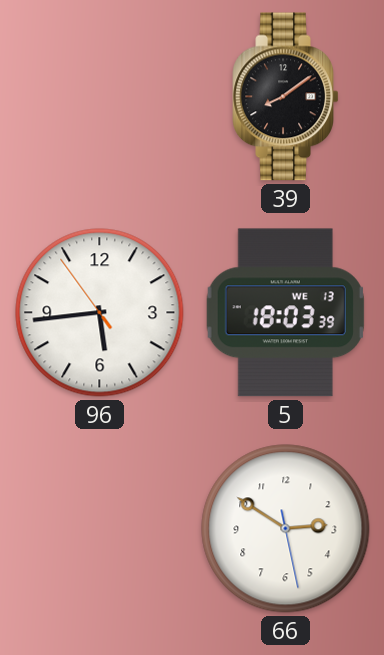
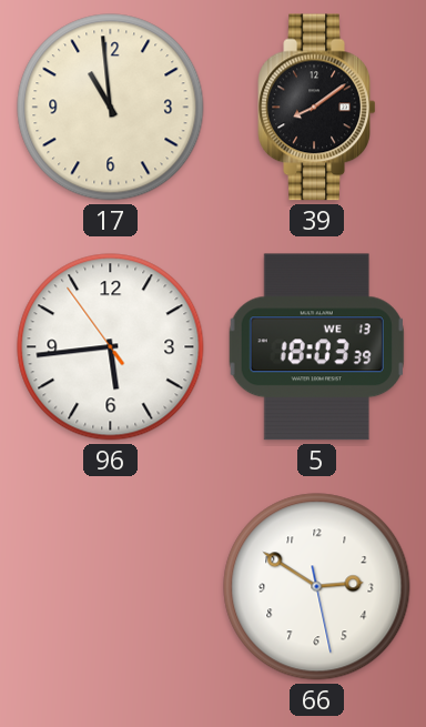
17: none -> 10:59 (111, 108)
